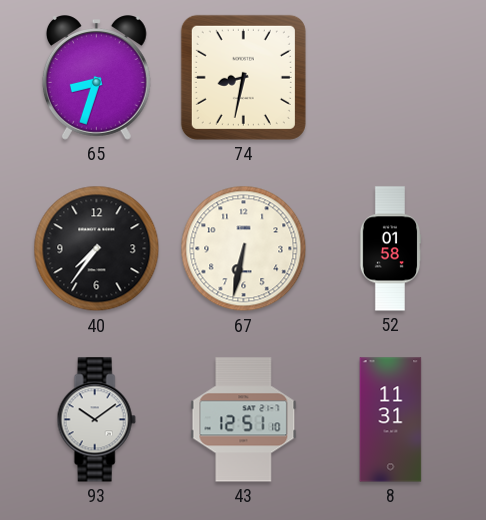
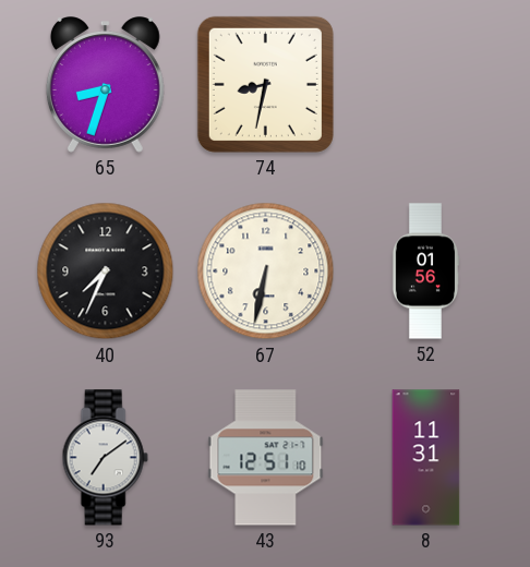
40: 7:36 -> 7:34 (106, 272)
52: 01:58 -> 01:56 (425, 272)
93: 10:09 -> 7:09 (105, 458)
